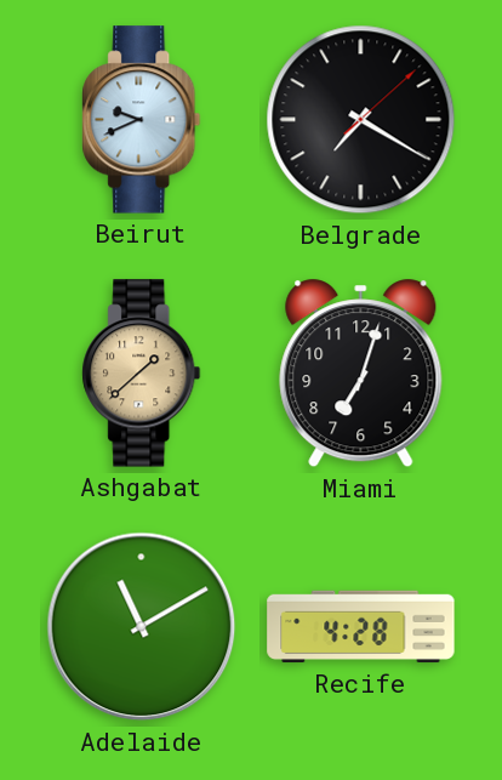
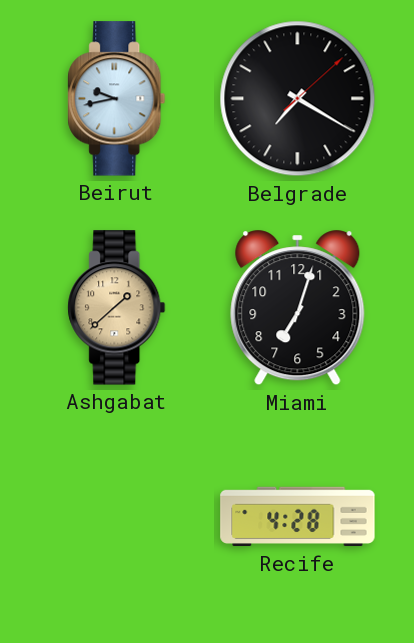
Beirut: 9:41 -> 9:43 (117, 99)
Adelaide: 11:10 -> none (142, 627)
